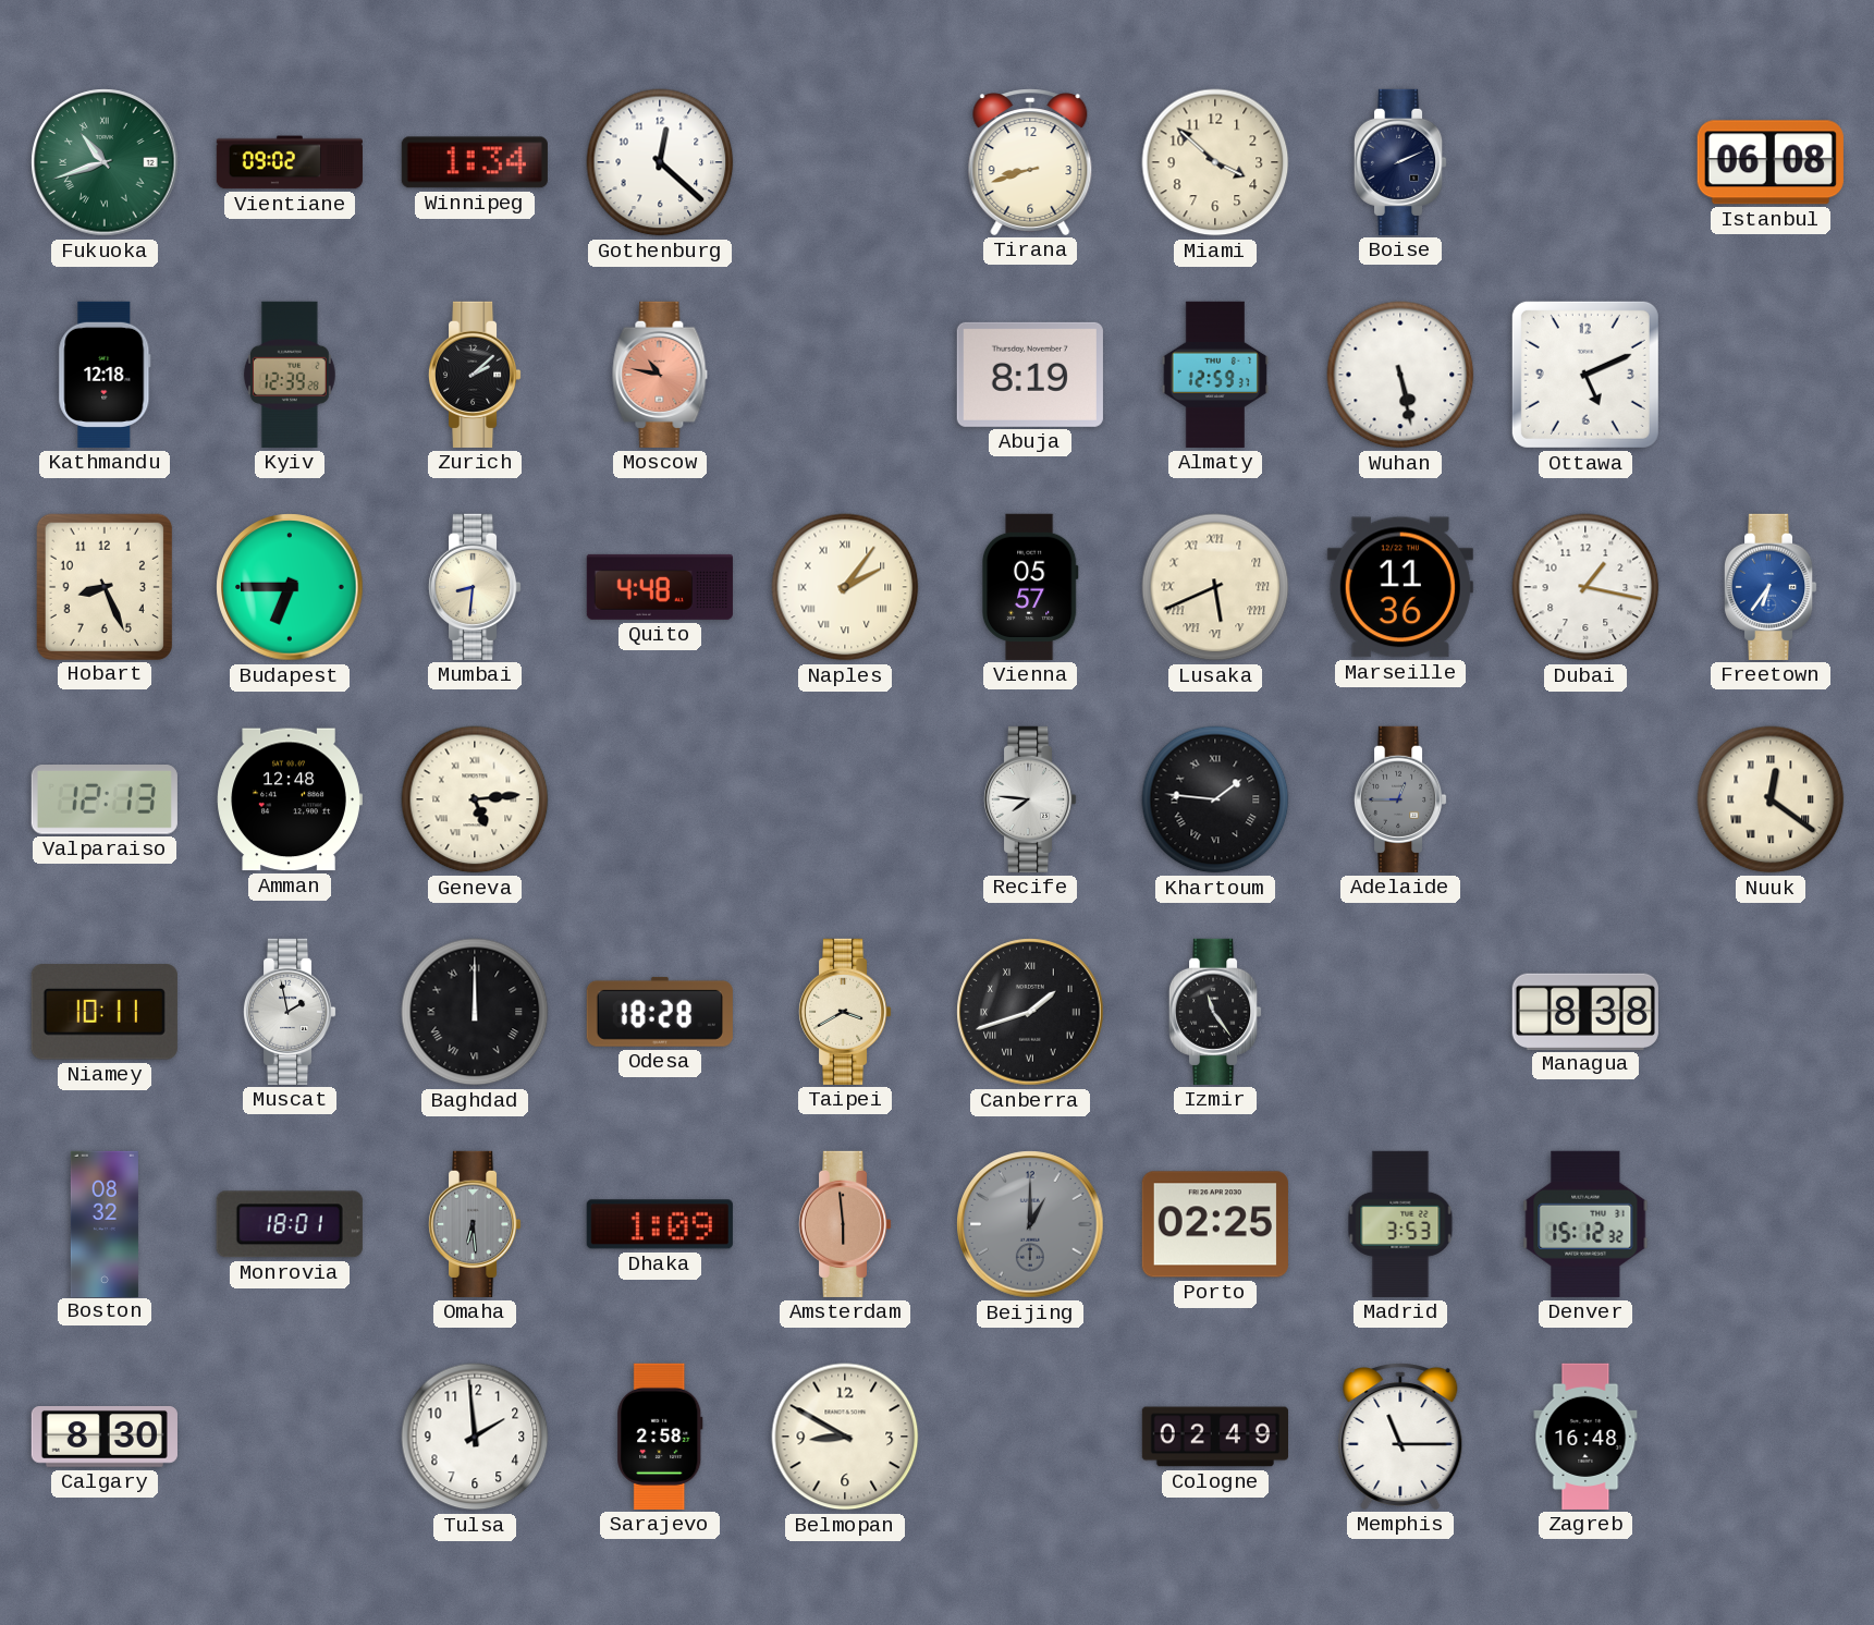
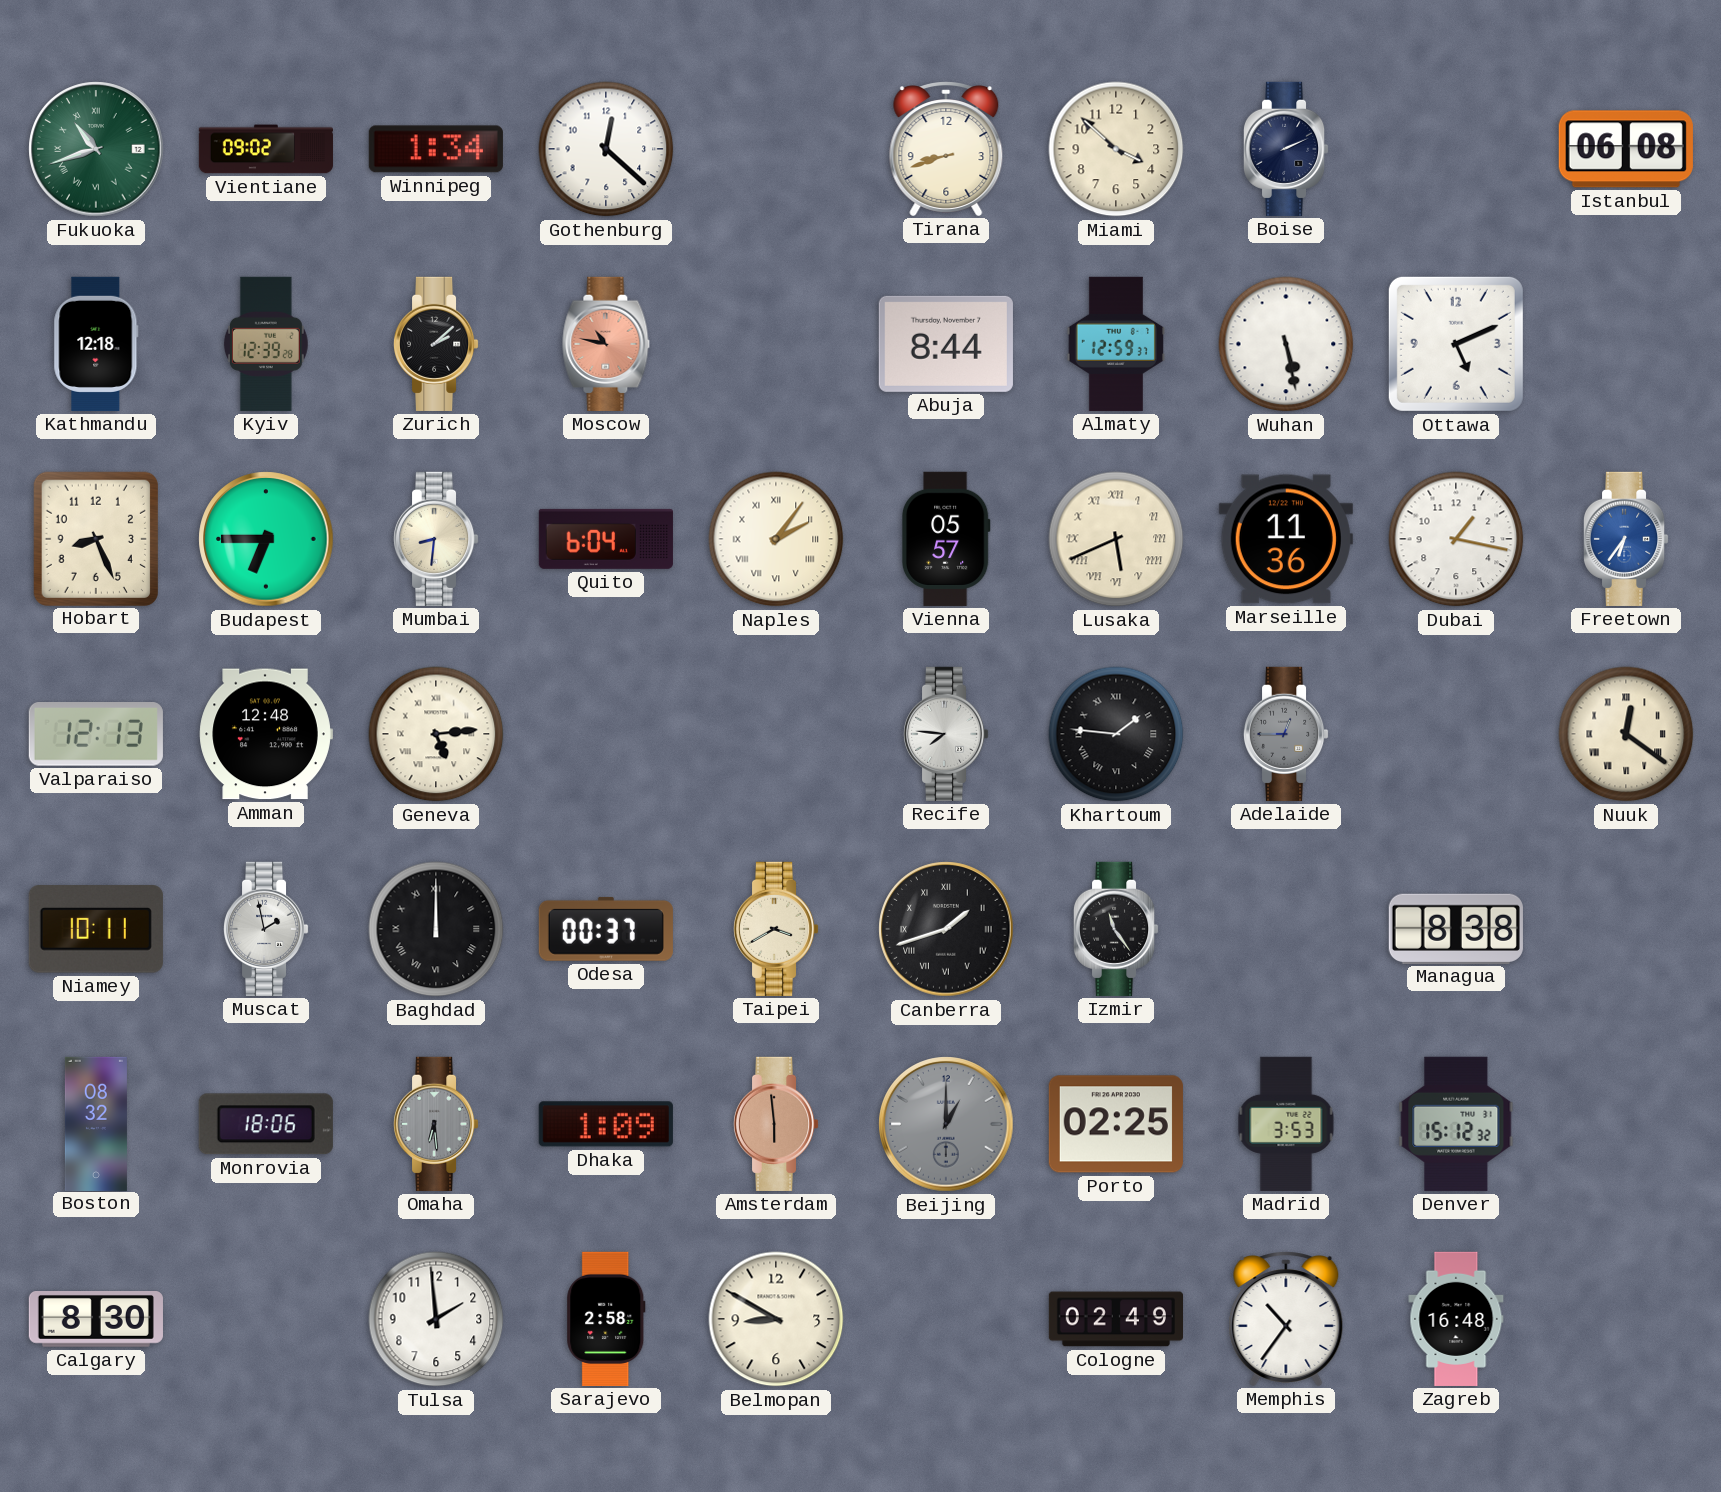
Abuja: 8:19 -> 8:44 (946, 344)
Quito: 4:48 -> 6:04 (606, 539)
Odesa: 18:28 -> 00:37 (606, 929)
Monrovia: 18:01 -> 18:06 (266, 1124)
Memphis: 11:15 -> 10:36 (1286, 1319)
